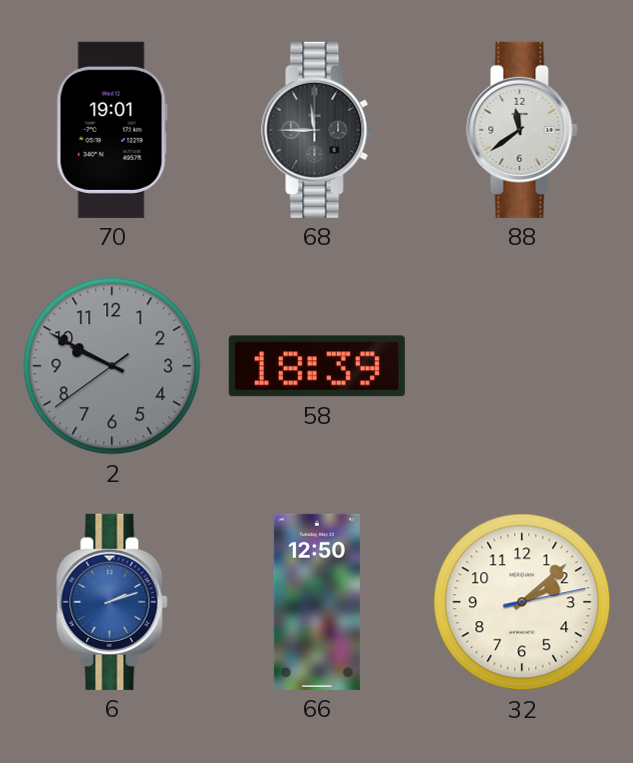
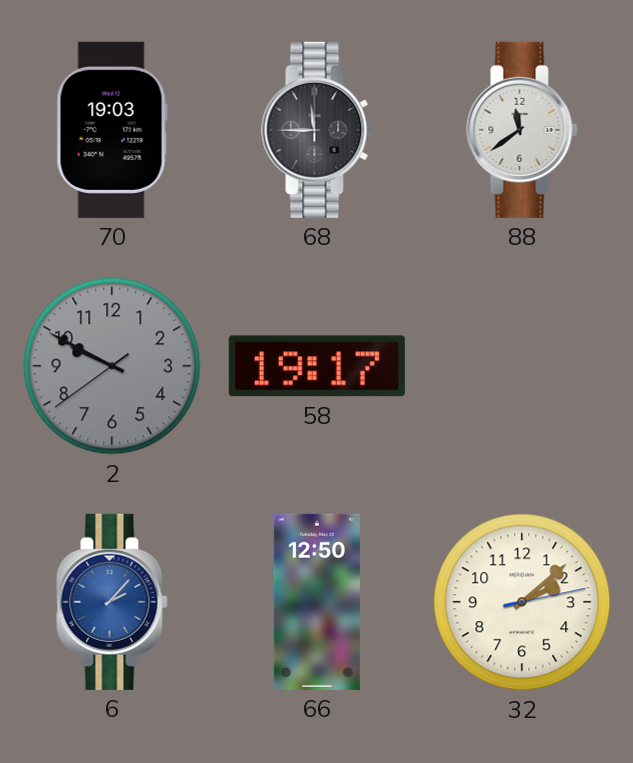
70: 19:01 -> 19:03 (112, 130)
58: 18:39 -> 19:17 (317, 366)
6: 2:12 -> 2:07 (112, 602)
